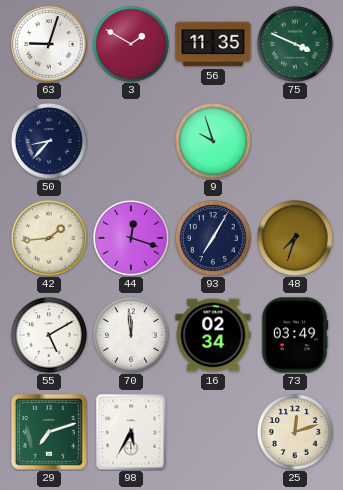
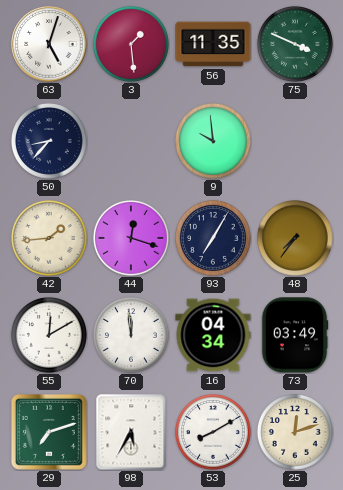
63: 9:03 -> 5:03 (49, 44)
3: 1:50 -> 1:29 (131, 44)
9: 9:57 -> 9:59 (213, 141)
48: 7:33 -> 7:36 (295, 238)
55: 5:10 -> 12:10 (49, 335)
16: 02:34 -> 04:34 (213, 335)
53: none -> 8:10 (213, 432)
